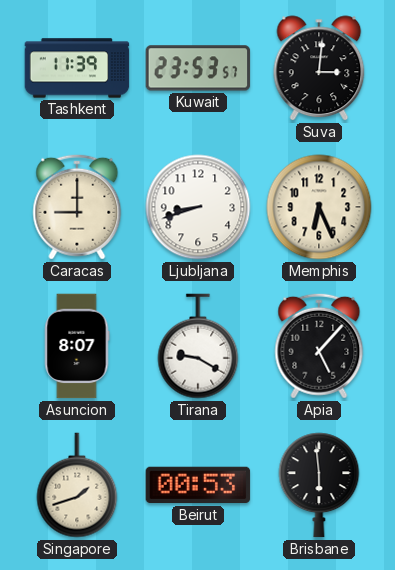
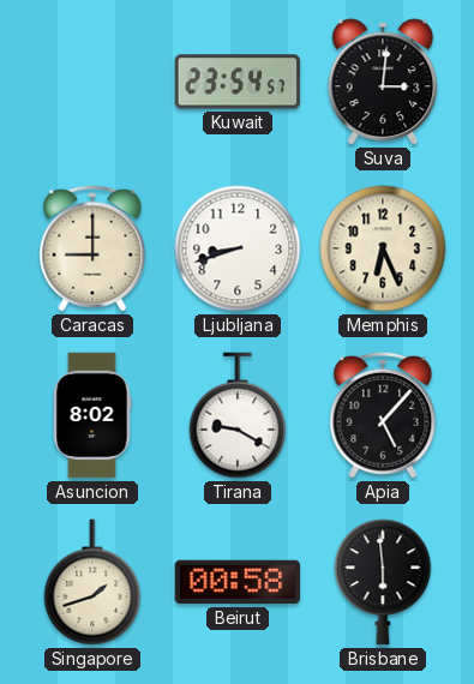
Tashkent: 11:39 -> none (77, 68)
Kuwait: 23:53 -> 23:54 (238, 82)
Asuncion: 8:07 -> 8:02 (92, 415)
Beirut: 00:53 -> 00:58 (238, 582)
